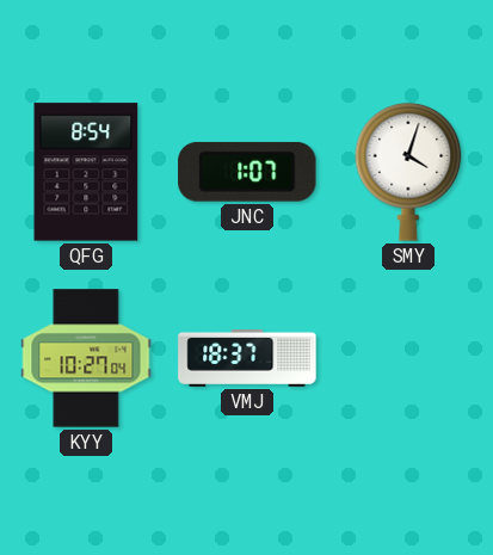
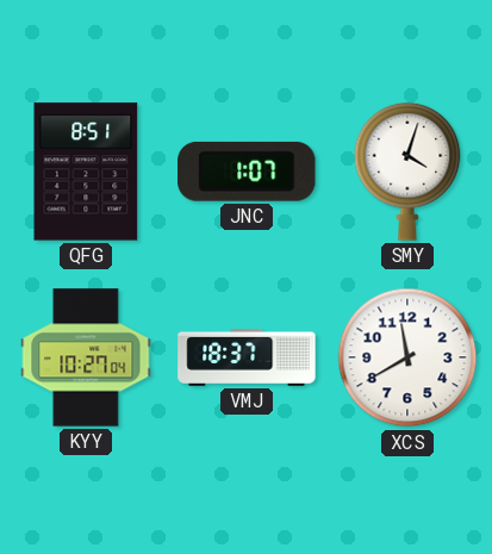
QFG: 8:54 -> 8:51 (86, 172)
XCS: none -> 11:40 (407, 357)
